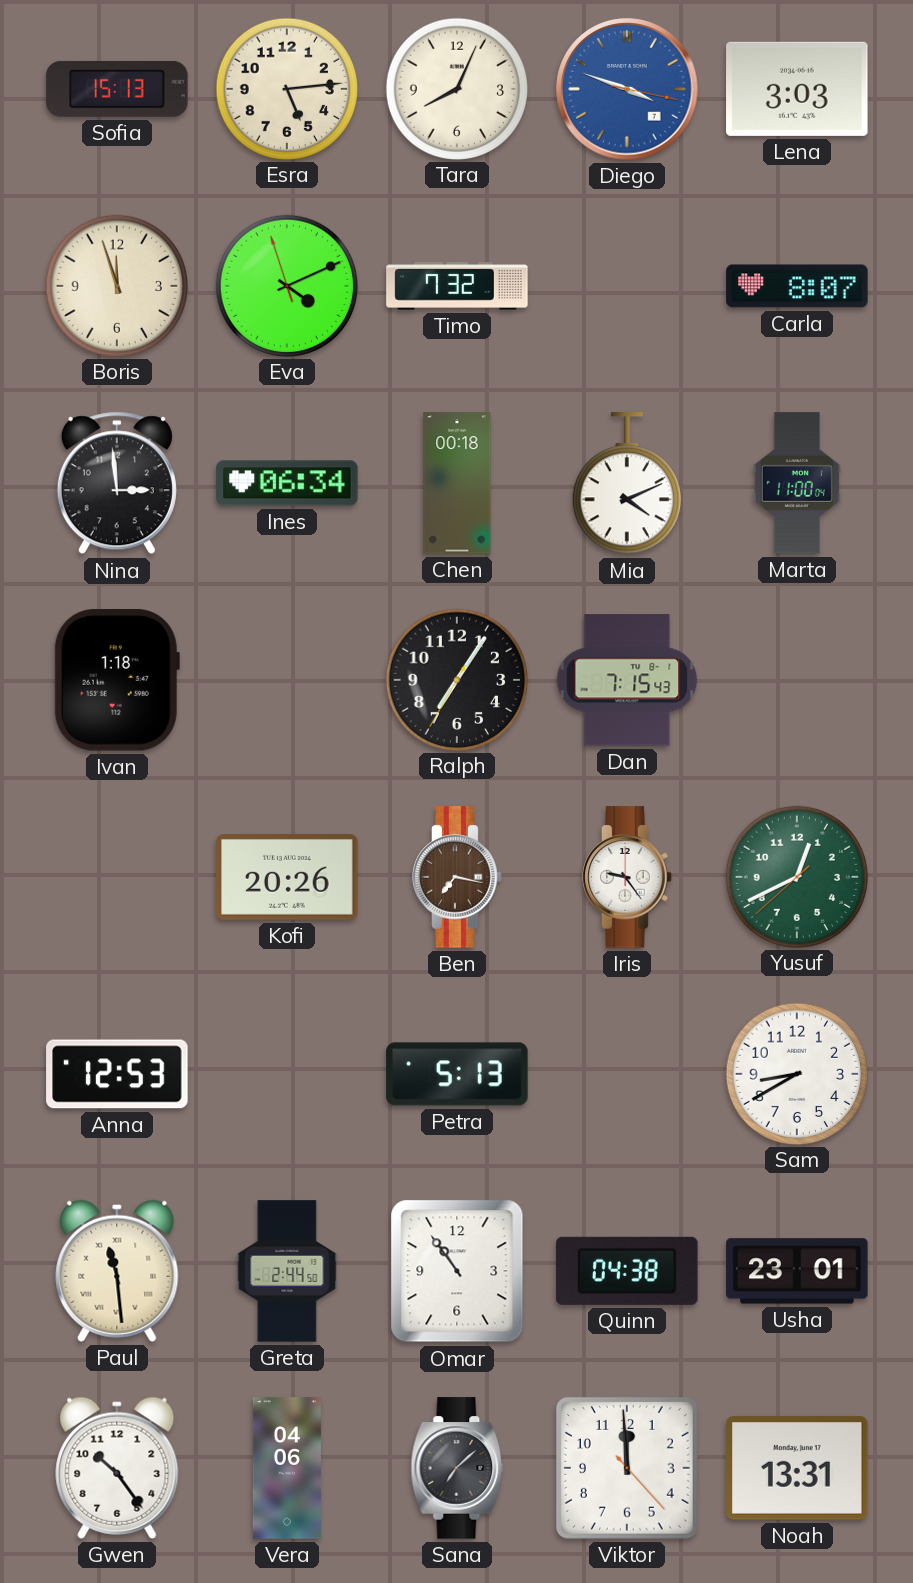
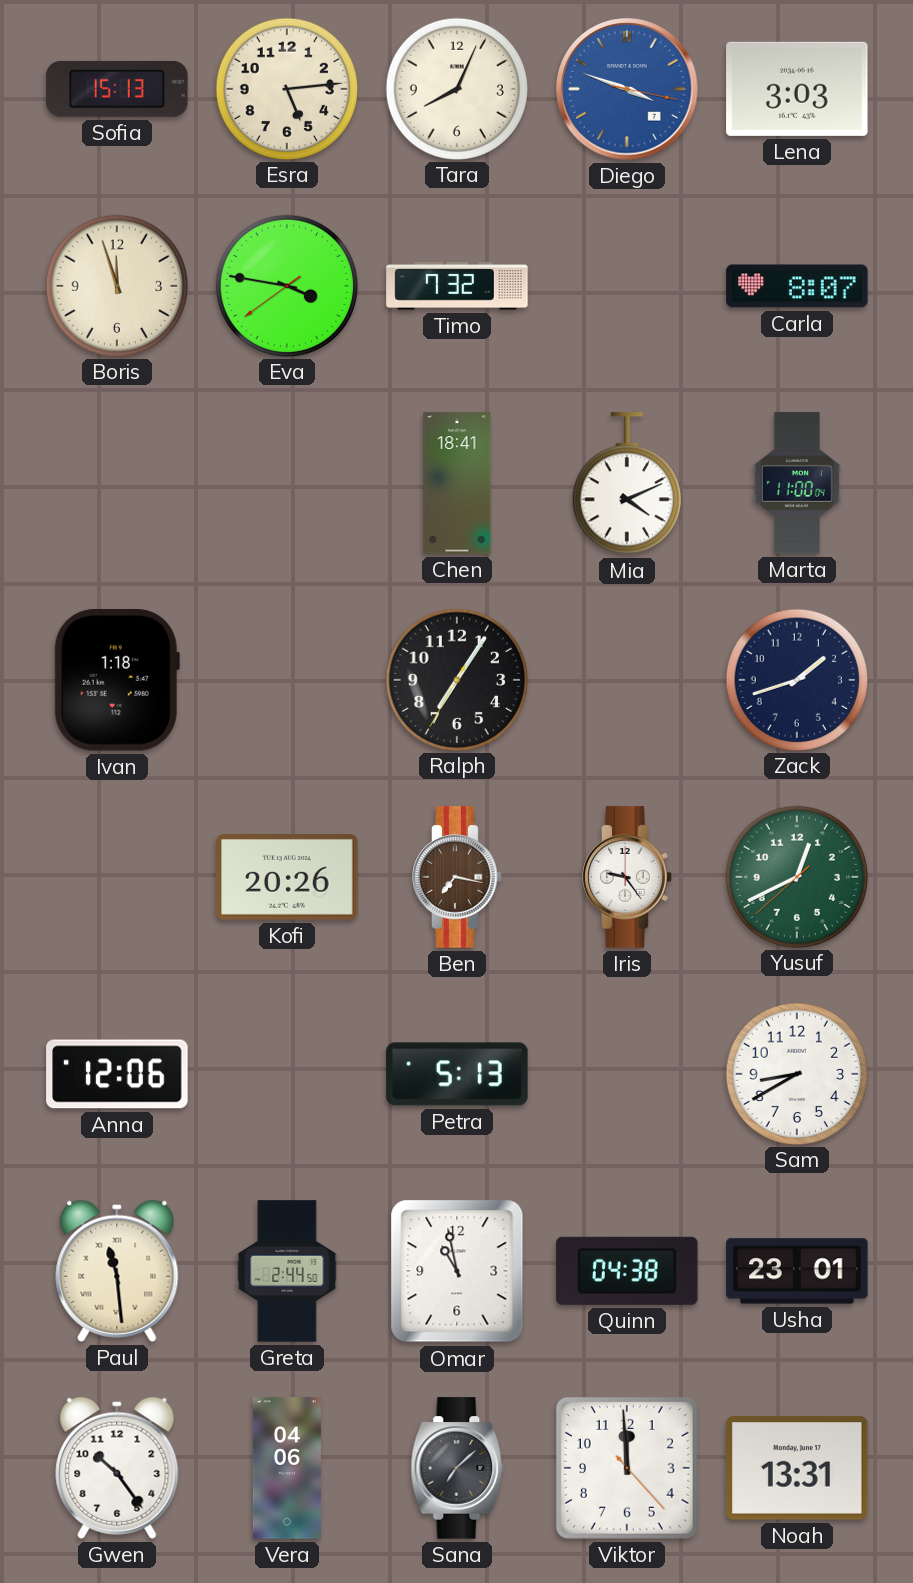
Eva: 4:10 -> 3:46 (286, 285)
Nina: 2:59 -> none (117, 483)
Ines: 06:34 -> none (287, 483)
Chen: 00:18 -> 18:41 (457, 483)
Dan: 7:15 -> none (627, 680)
Zack: none -> 1:42 (796, 679)
Anna: 12:53 -> 12:06 (117, 1074)
Omar: 10:54 -> 10:58 (457, 1271)
